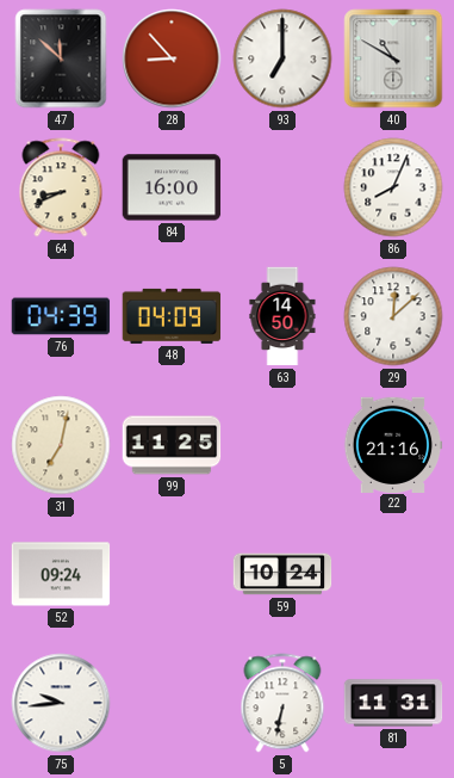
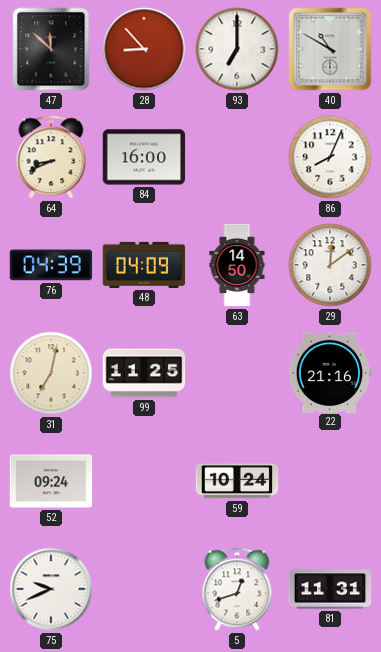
29: 12:08 -> 12:09 (330, 265)
75: 9:44 -> 9:41 (51, 589)
5: 6:32 -> 12:42 (237, 589)
